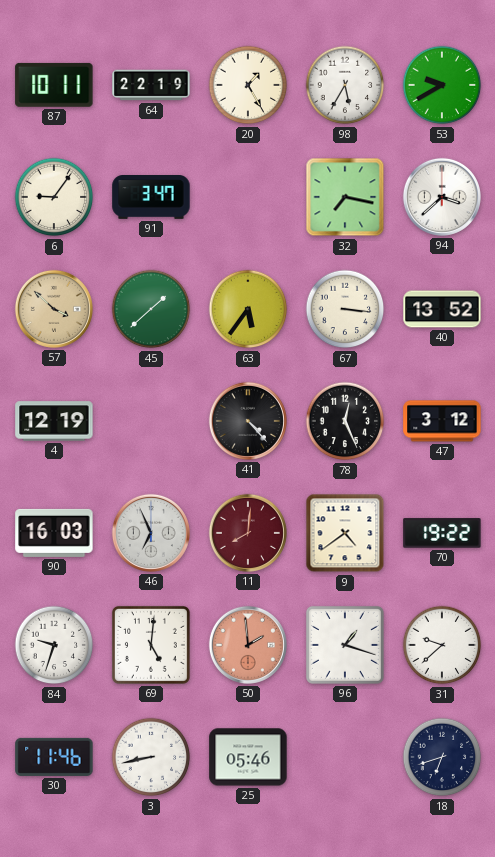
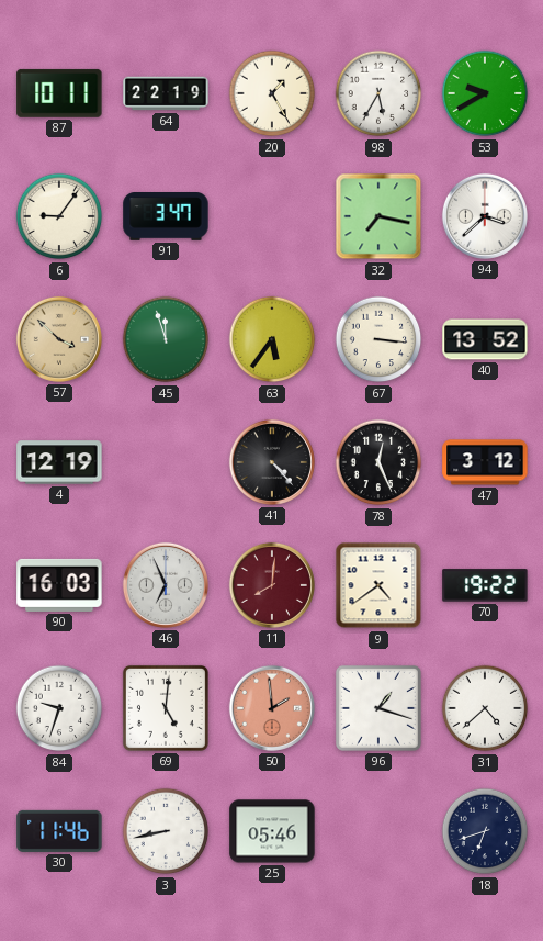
45: 1:38 -> 11:57 (166, 339)
31: 9:38 -> 4:38 (485, 708)
